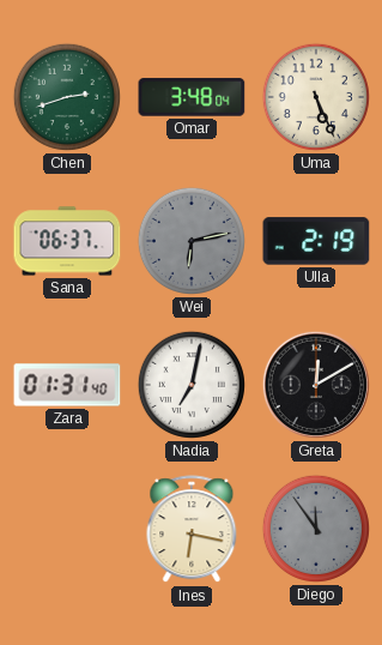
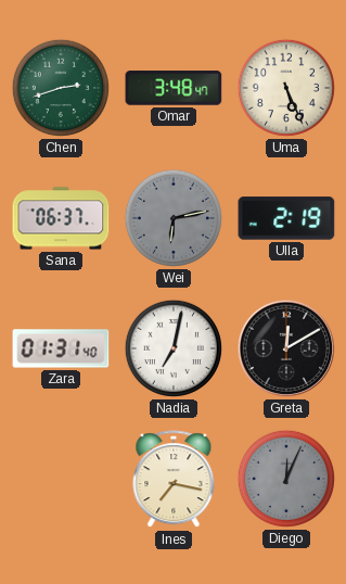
Omar: 3:48:04 -> 3:48:47 (174, 88)
Ines: 6:17 -> 7:17 (174, 480)
Diego: 11:54 -> 12:04 (286, 479)
